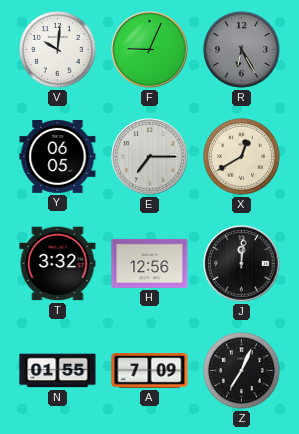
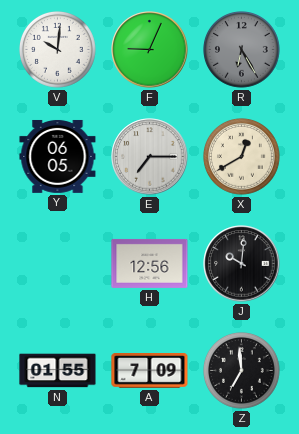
T: 3:32 -> none (58, 264)
J: 12:01 -> 10:01 (242, 264)
Z: 7:04 -> 6:59 (242, 371)
